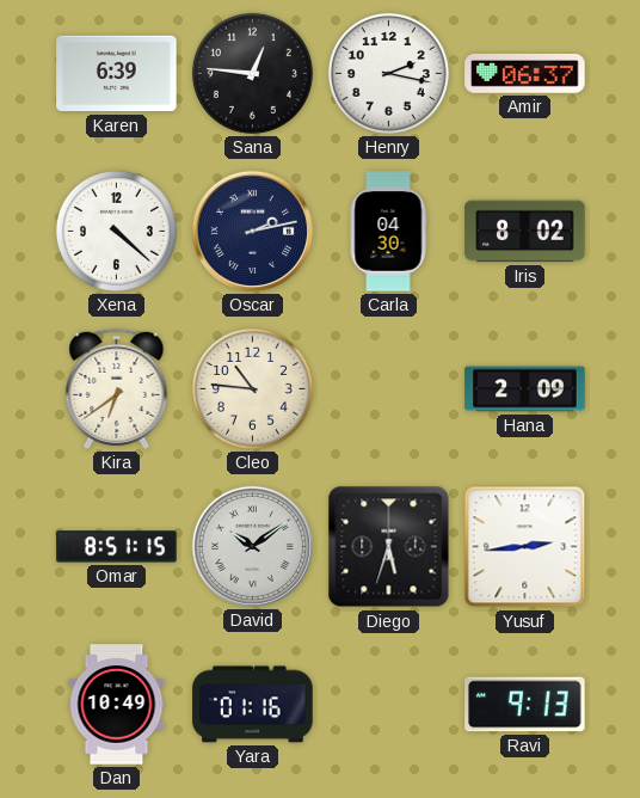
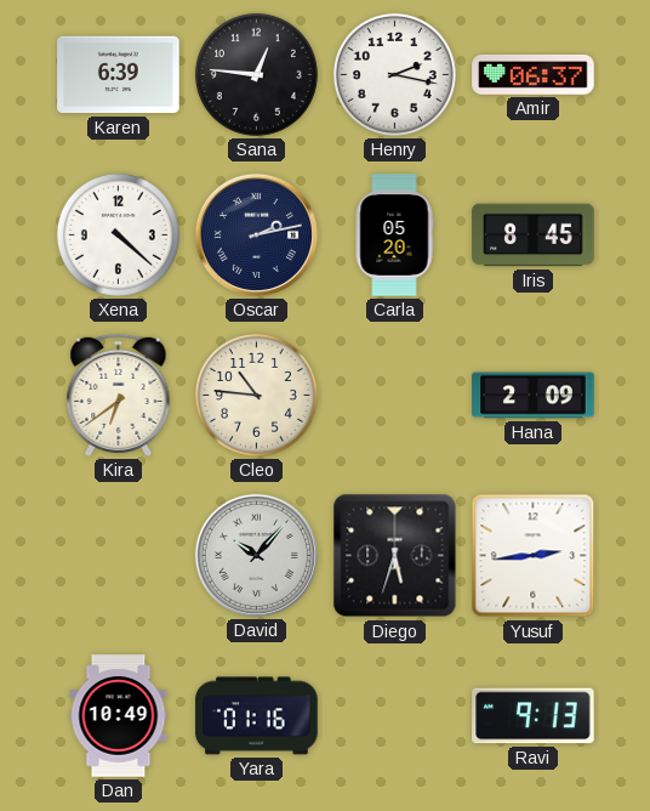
Carla: 04:30 -> 05:20 (394, 236)
Iris: 8:02 -> 8:45 (534, 236)
Omar: 8:51 -> none (117, 547)
David: 10:09 -> 10:07 (256, 555)
